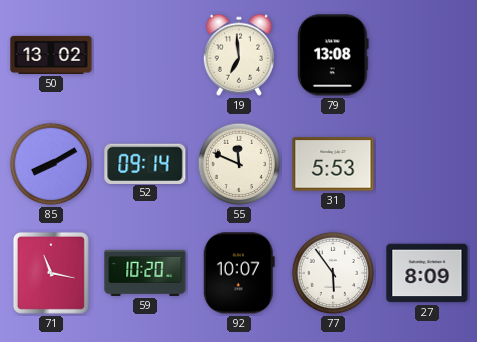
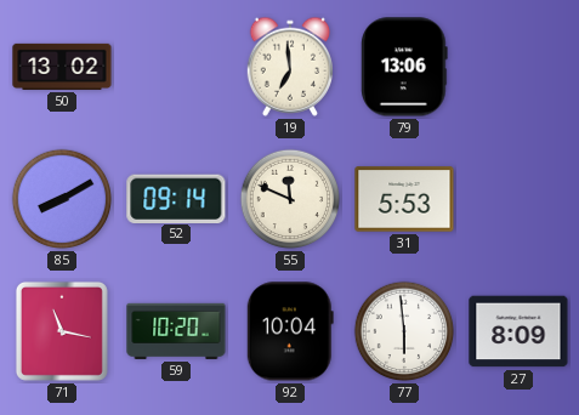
79: 13:08 -> 13:06 (404, 67)
92: 10:07 -> 10:04 (290, 331)
77: 5:54 -> 5:59 (404, 331)
